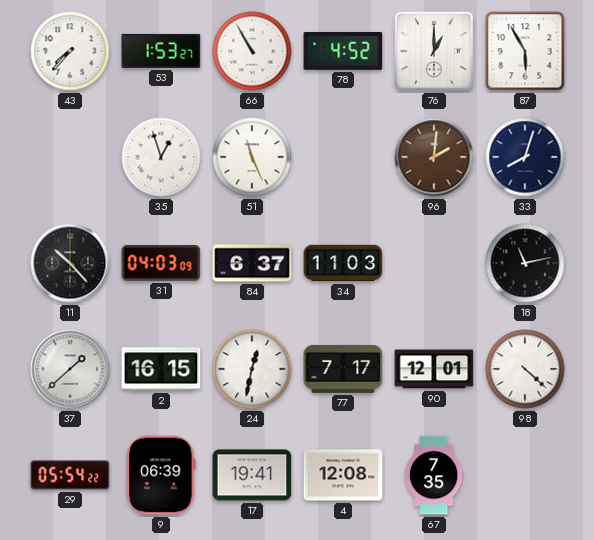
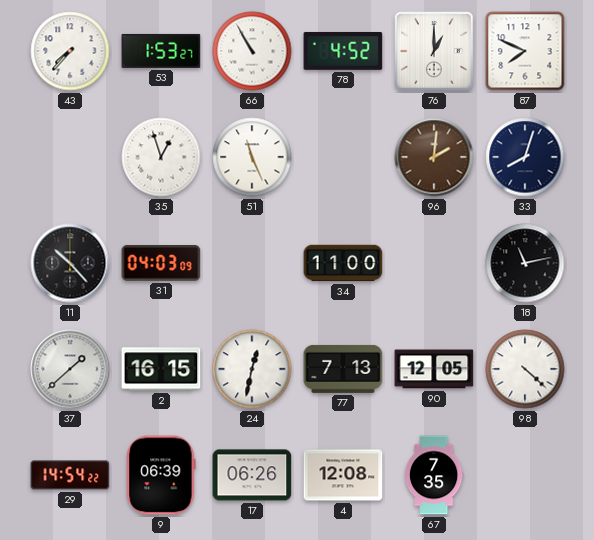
87: 5:55 -> 7:49 (525, 51)
84: 6:37 -> none (252, 263)
34: 11:03 -> 11:00 (343, 263)
77: 7:17 -> 7:13 (343, 369)
90: 12:01 -> 12:05 (434, 369)
29: 05:54 -> 14:54 (70, 475)
17: 19:41 -> 06:26 (252, 475)
